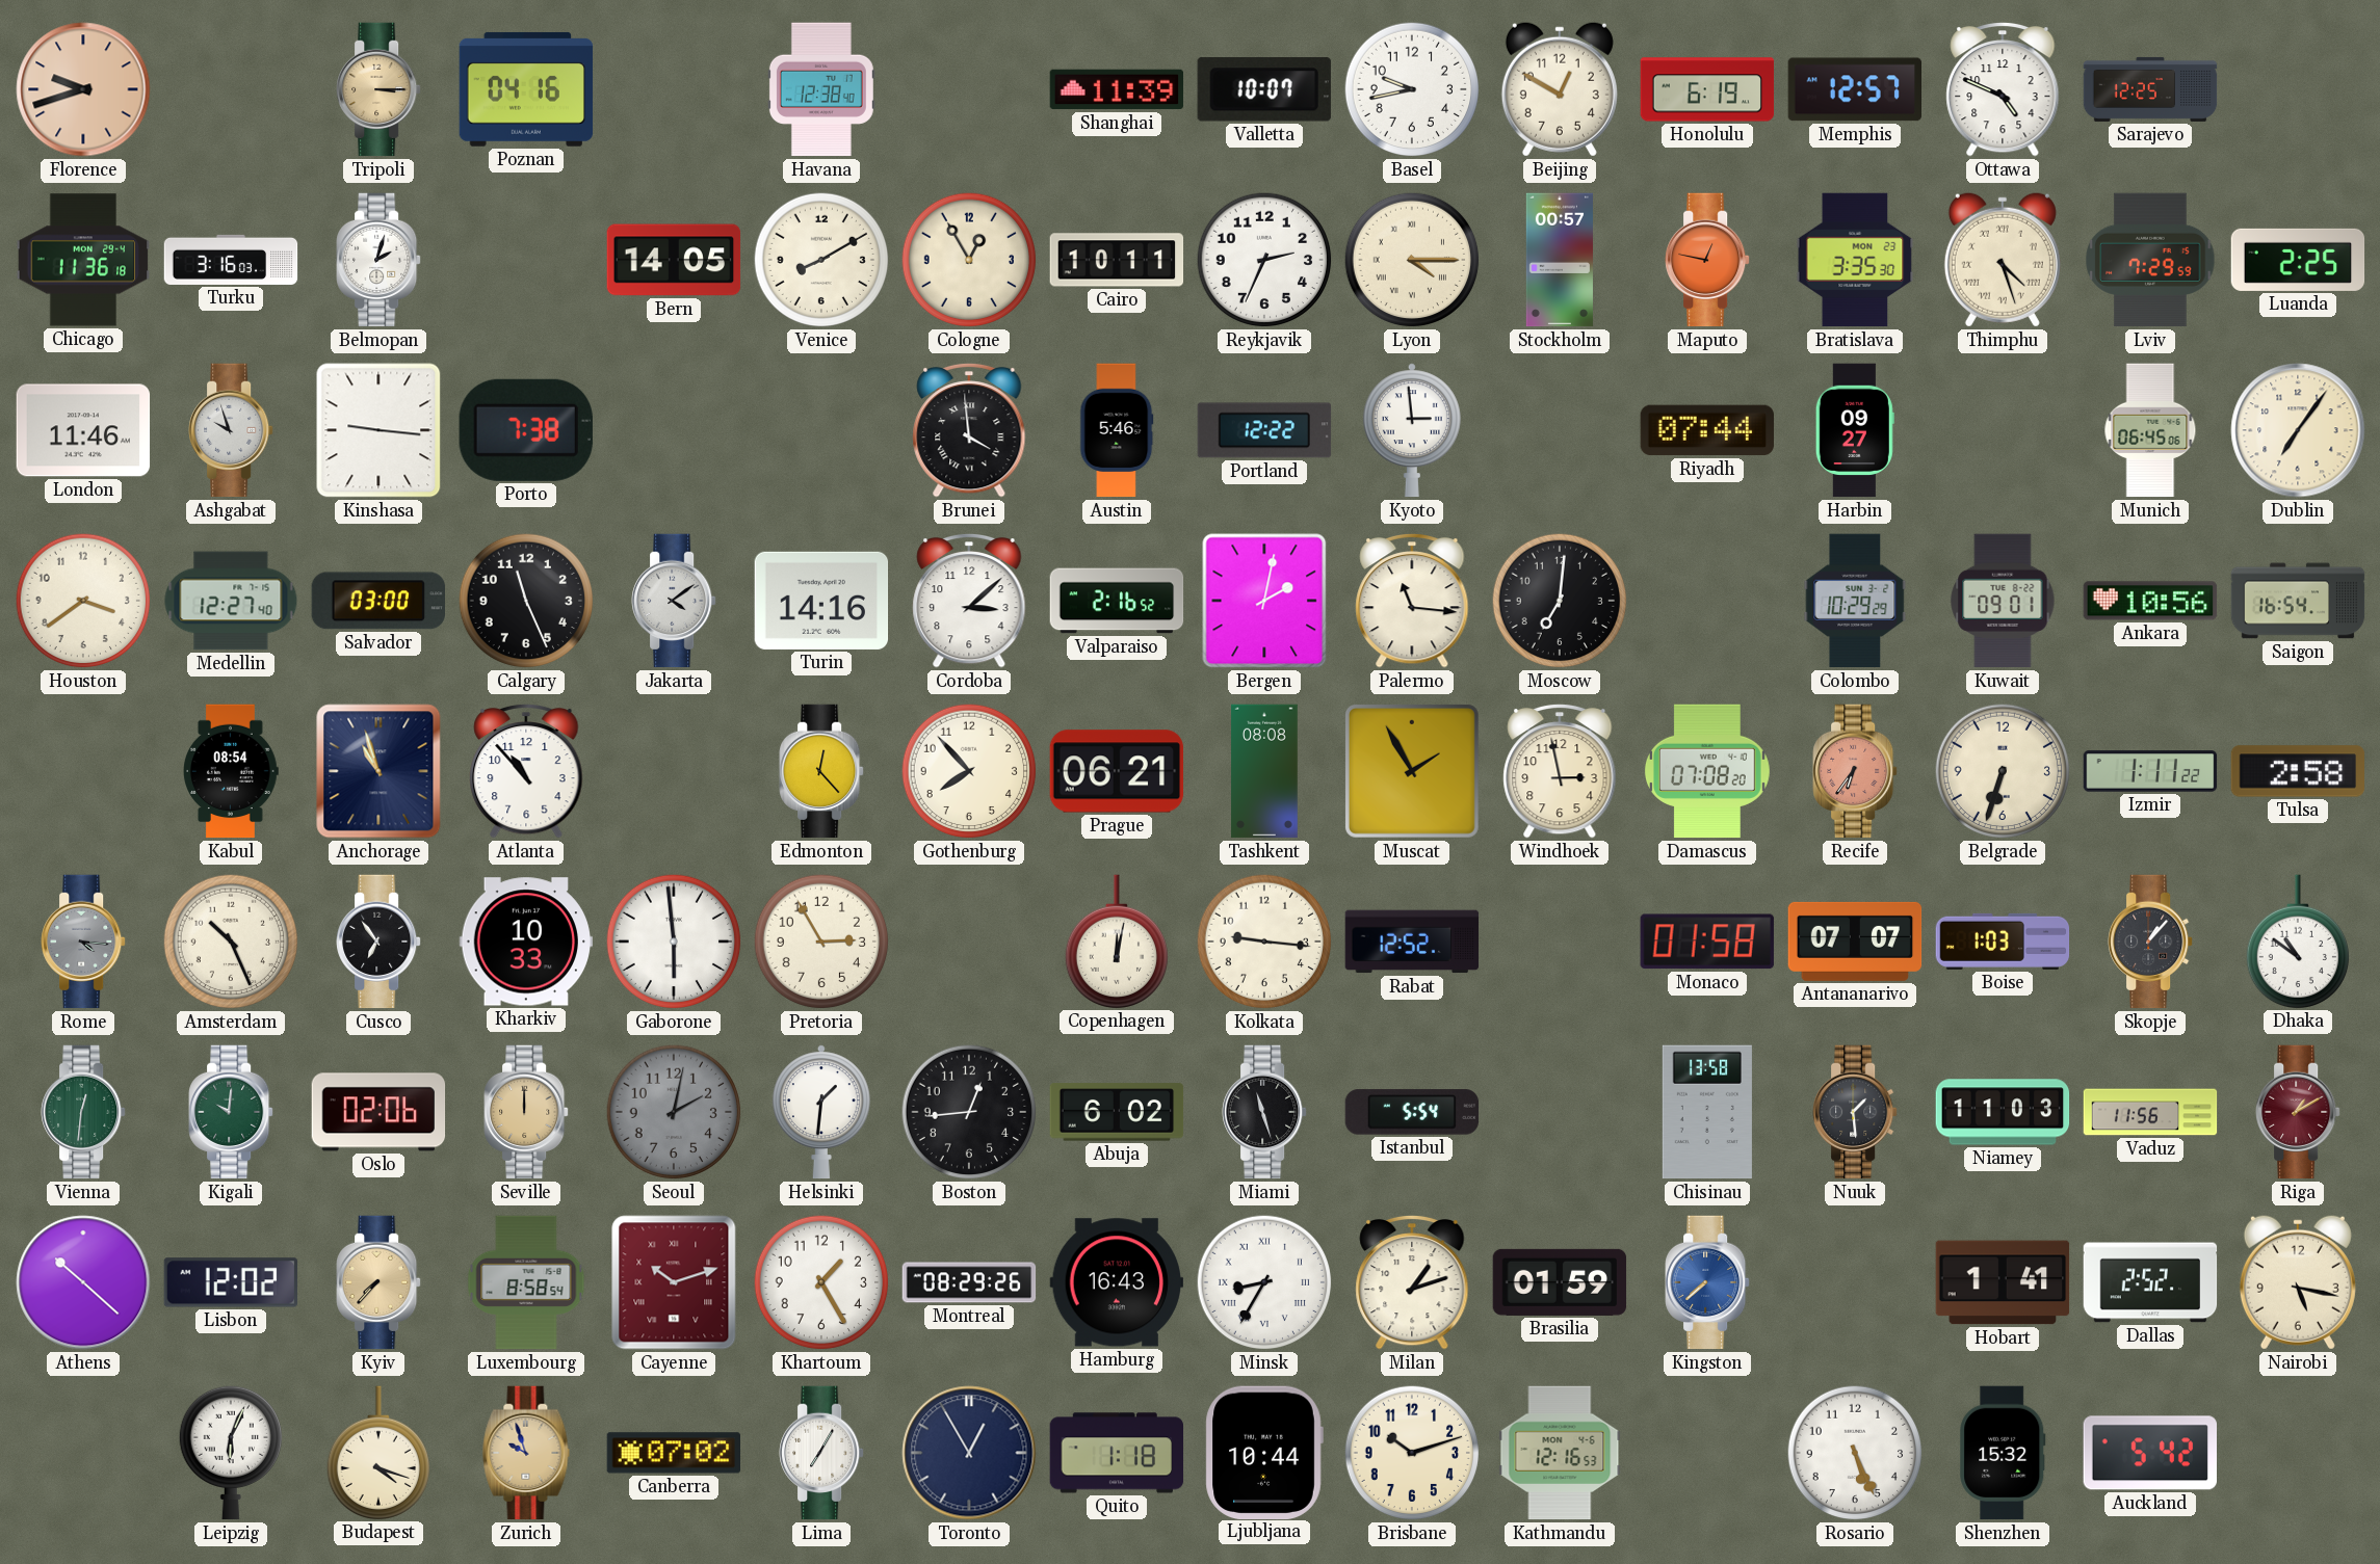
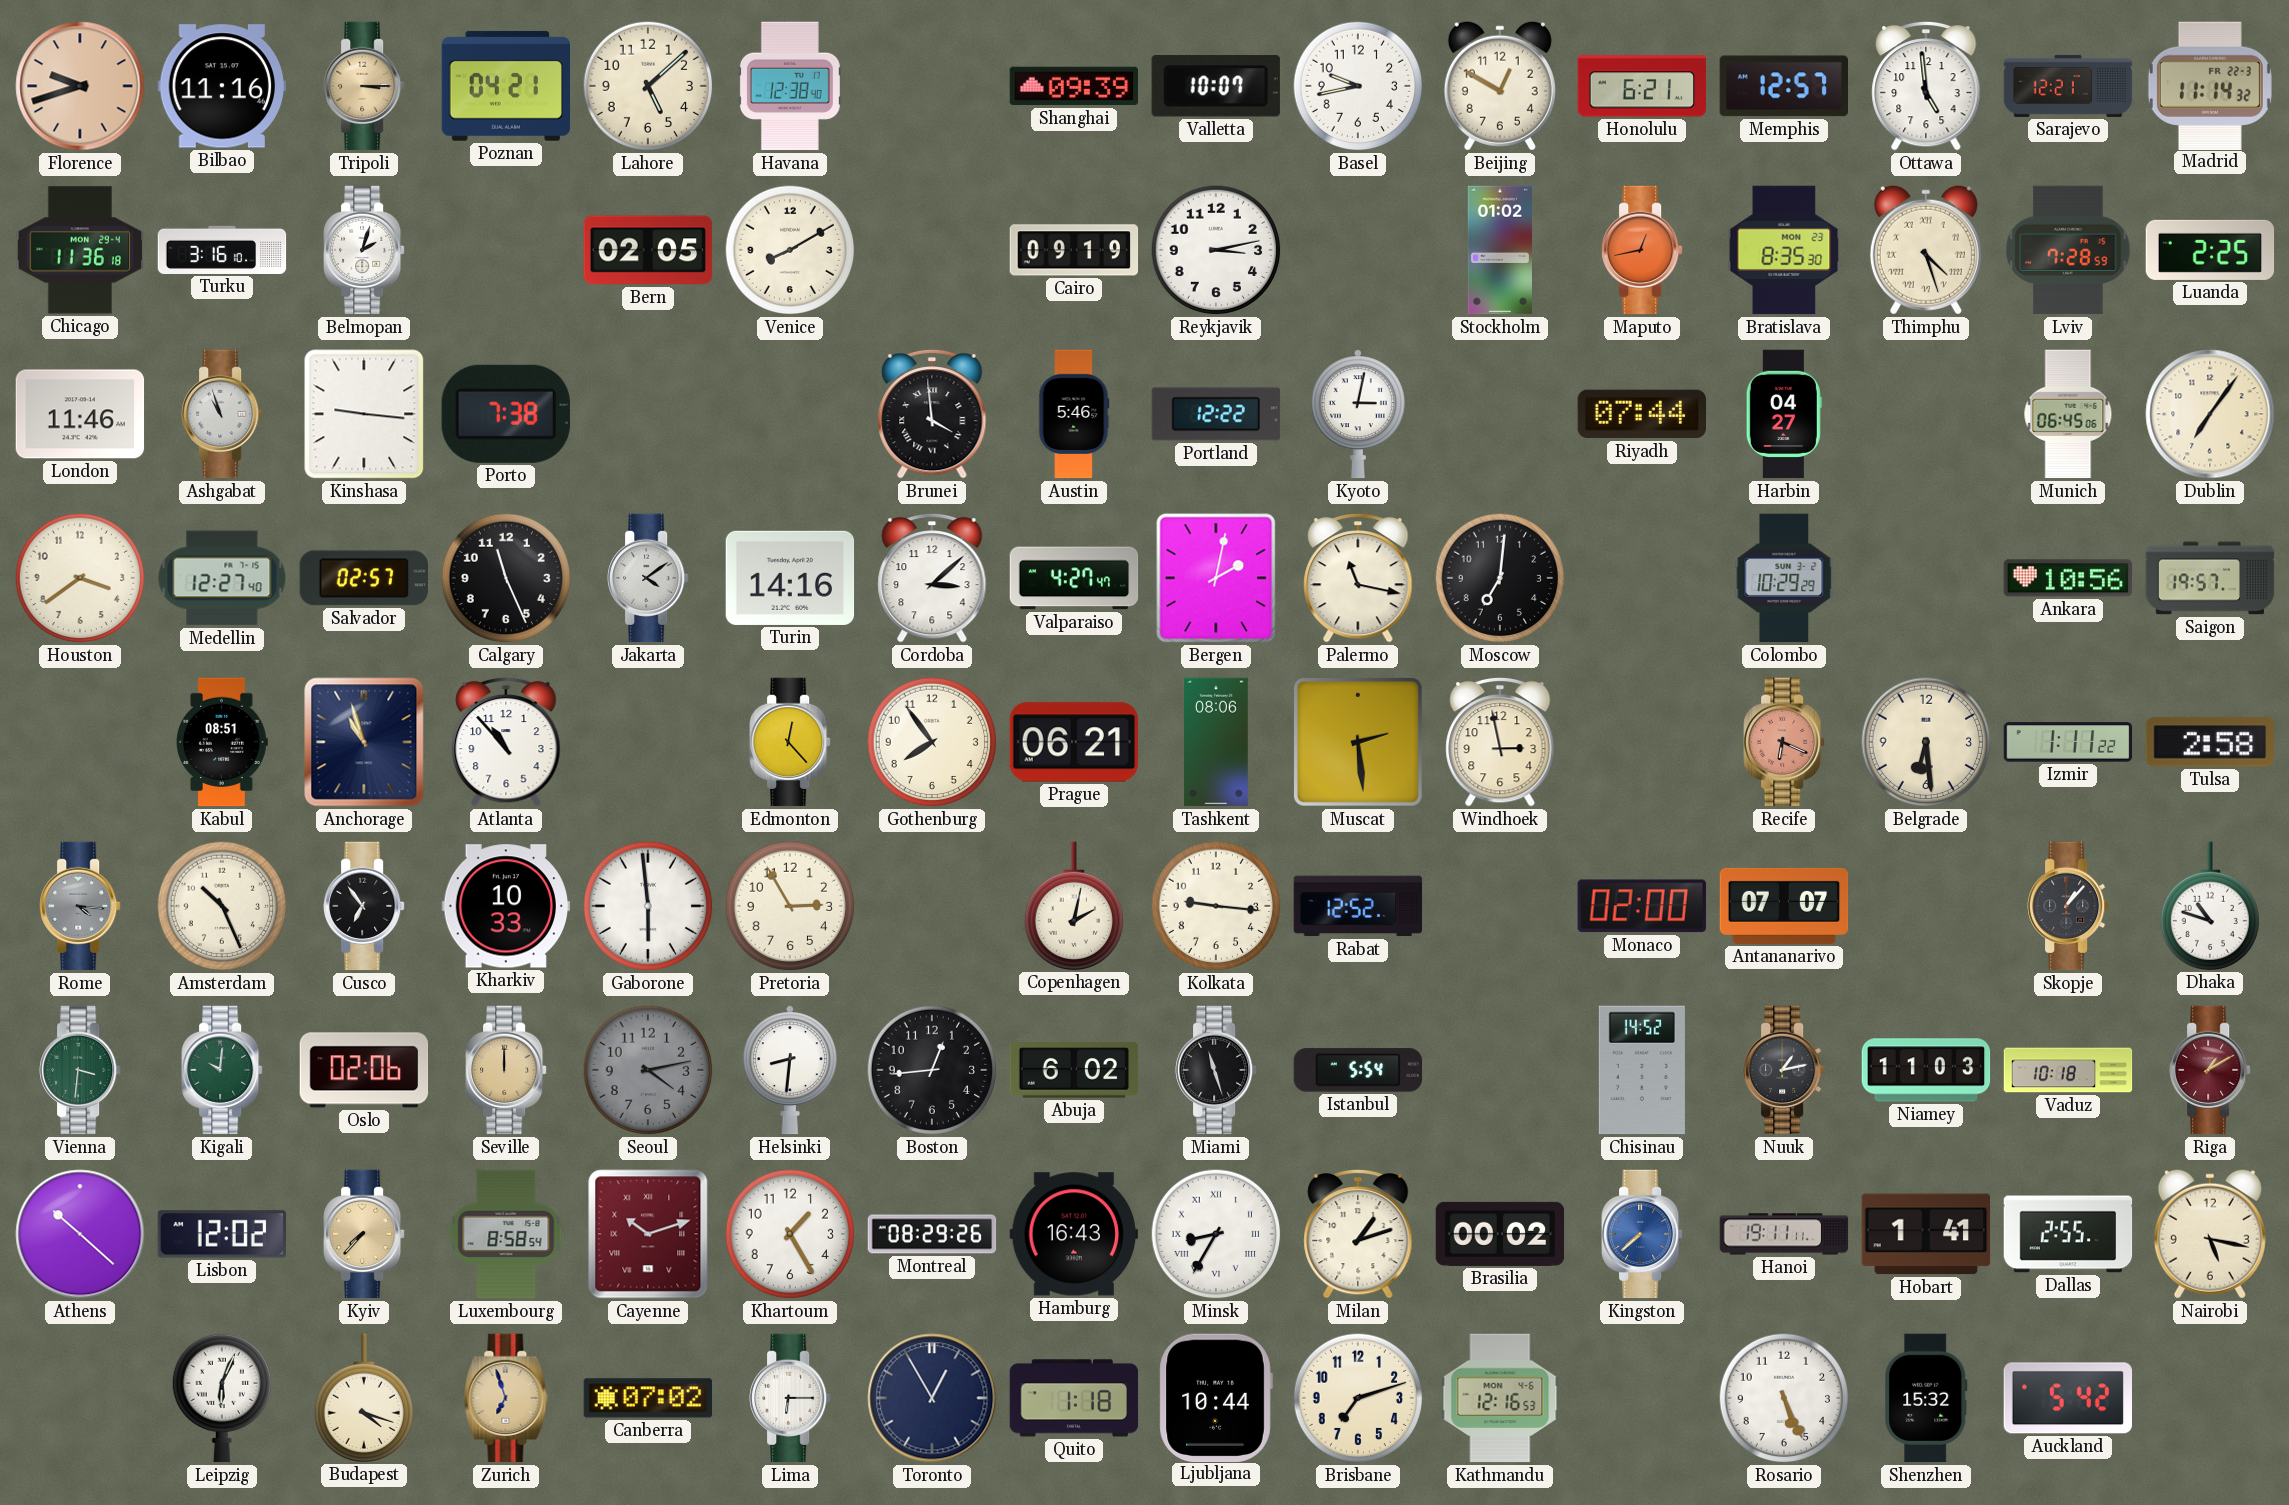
Bilbao: none -> 11:16 (222, 86)
Poznan: 04:16 -> 04:21 (506, 86)
Lahore: none -> 5:08 (648, 86)
Shanghai: 11:39 -> 09:39 (1074, 86)
Honolulu: 6:19 -> 6:21 (1642, 86)
Ottawa: 4:49 -> 4:59 (1926, 86)
Sarajevo: 12:25 -> 12:21 (2068, 86)
Madrid: none -> 11:14 (2210, 85)
Turku: 3:16:03 -> 3:16:10 (222, 250)
Bern: 14:05 -> 02:05 (648, 250)
Cologne: 12:55 -> none (969, 260)
Cairo: 10:11 -> 09:19 (1074, 250)
Reykjavik: 2:34 -> 3:13 (1216, 250)
Lyon: 4:15 -> none (1412, 260)
Stockholm: 00:57 -> 01:02 (1500, 250)
Maputo: 12:47 -> 12:43 (1643, 250)
Bratislava: 3:35 -> 8:35 (1784, 250)
Lviv: 7:29 -> 7:28 (2068, 250)
Ashgabat: 9:57 -> 10:57 (223, 414)
Kyoto: 2:59 -> 3:02 (1358, 414)
Harbin: 09:27 -> 04:27 (1784, 414)
Salvador: 03:00 -> 02:57 (363, 578)
Valparaiso: 2:16 -> 4:27 (1074, 578)
Palermo: 11:16 -> 11:17 (1358, 578)
Kuwait: 09:01 -> none (2003, 601)
Saigon: 16:54 -> 19:57 (2210, 578)
Kabul: 08:54 -> 08:51 (223, 742)
Gothenburg: 7:53 -> 7:54 (932, 742)
Tashkent: 08:08 -> 08:06 (1216, 742)
Muscat: 1:55 -> 2:29 (1358, 742)
Damascus: 07:08 -> none (1707, 771)
Recife: 6:36 -> 6:19 (1785, 742)
Belgrade: 6:33 -> 6:29 (1926, 742)
Copenhagen: 12:02 -> 2:02 (1073, 906)
Monaco: 01:58 -> 02:00 (1642, 906)
Boise: 1:03 -> none (2003, 942)
Dhaka: 10:51 -> 10:48 (2209, 906)
Vienna: 12:31 -> 3:31 (81, 1070)
Seoul: 2:02 -> 4:13 (648, 1070)
Helsinki: 1:31 -> 8:31 (790, 1070)
Chisinau: 13:58 -> 14:52 (1642, 1070)
Nuuk: 1:29 -> 1:13 (1785, 1070)
Vaduz: 11:56 -> 10:18 (2068, 1070)
Brasilia: 01:59 -> 00:02 (1500, 1234)
Hanoi: none -> 19:11 (1784, 1234)
Dallas: 2:52 -> 2:55 (2068, 1234)
Zurich: 9:57 -> 6:57 (506, 1398)
Lima: 7:05 -> 6:15 (791, 1398)
Brisbane: 10:12 -> 7:12 (1358, 1398)
